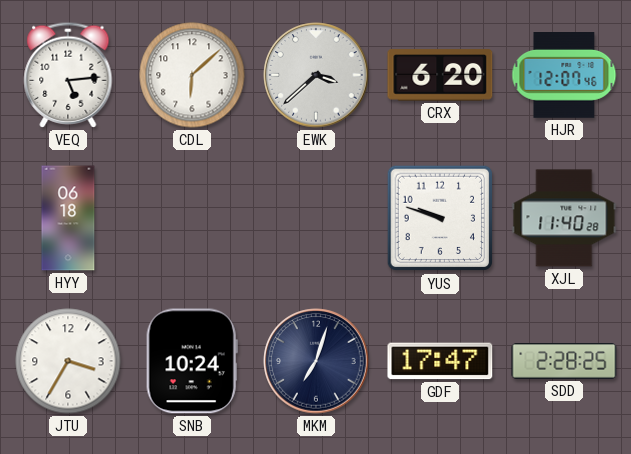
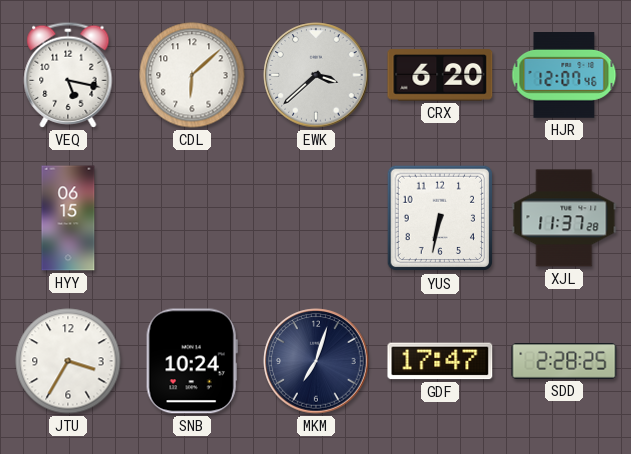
VEQ: 5:14 -> 5:17 (68, 75)
HYY: 06:18 -> 06:15 (68, 218)
YUS: 9:48 -> 6:32 (440, 218)
XJL: 11:40 -> 11:37 (564, 218)
